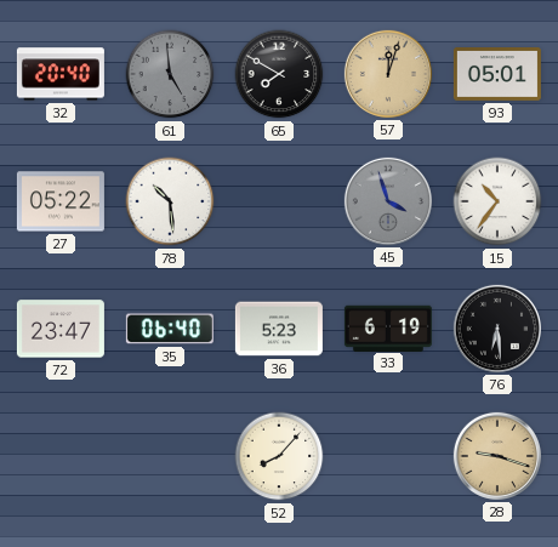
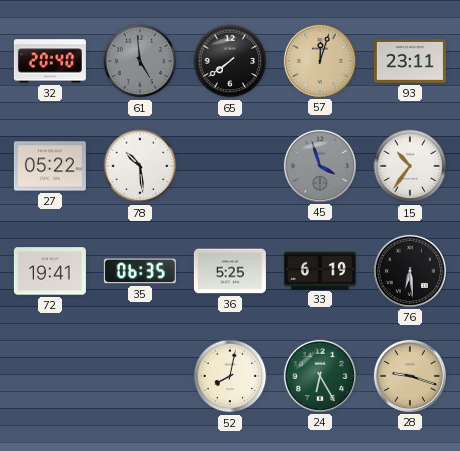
65: 7:50 -> 7:39 (230, 61)
93: 05:01 -> 23:11 (410, 62)
72: 23:47 -> 19:41 (50, 271)
35: 06:40 -> 06:35 (140, 271)
36: 5:23 -> 5:25 (230, 271)
52: 8:07 -> 8:02 (230, 376)
24: none -> 6:25 (320, 376)
